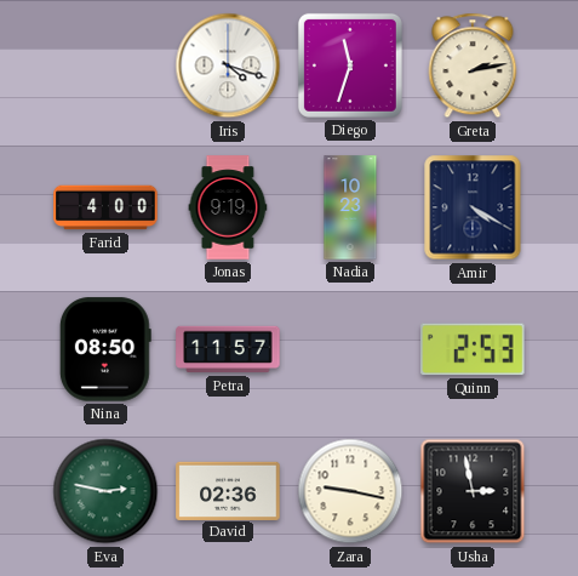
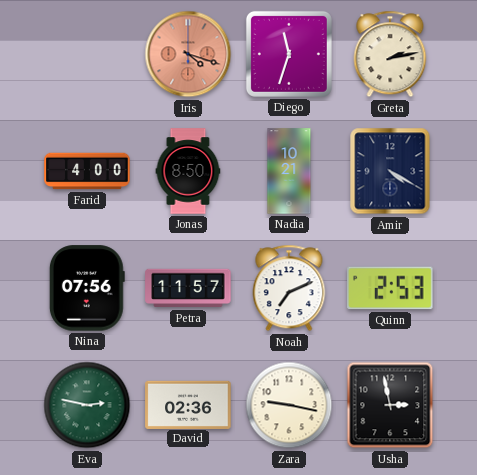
Iris dial: white -> salmon (188, 54)
Jonas: 9:19 -> 8:50 (188, 171)
Nadia: 10:23 -> 10:21 (289, 171)
Nina: 08:50 -> 07:56 (87, 288)
Noah: none -> 7:11 (289, 288)
